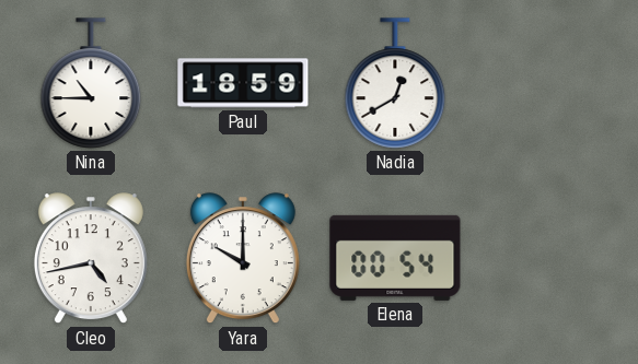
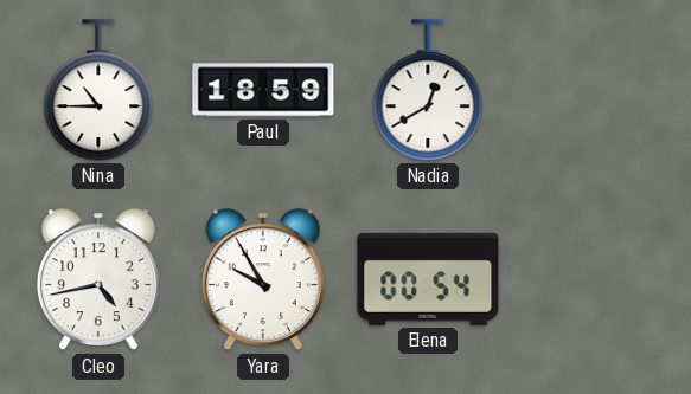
Yara: 10:00 -> 9:55 (263, 280)
